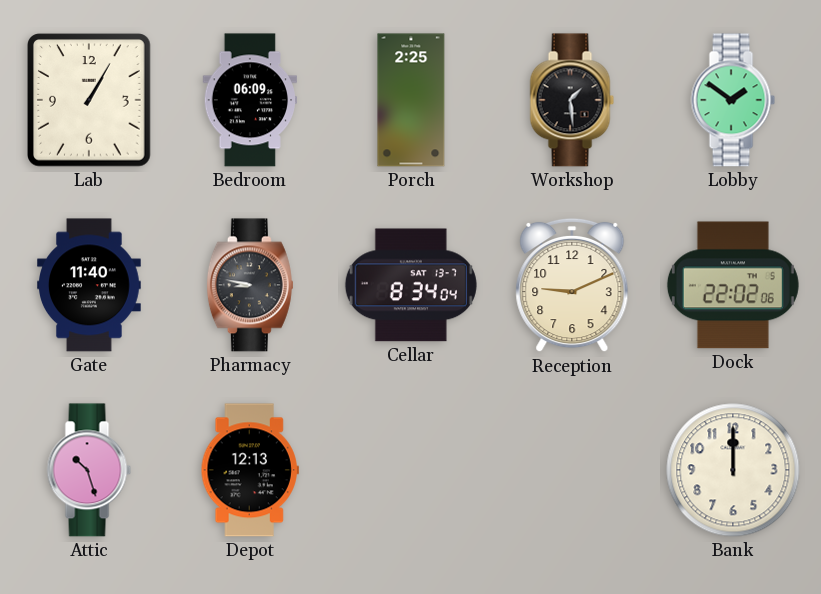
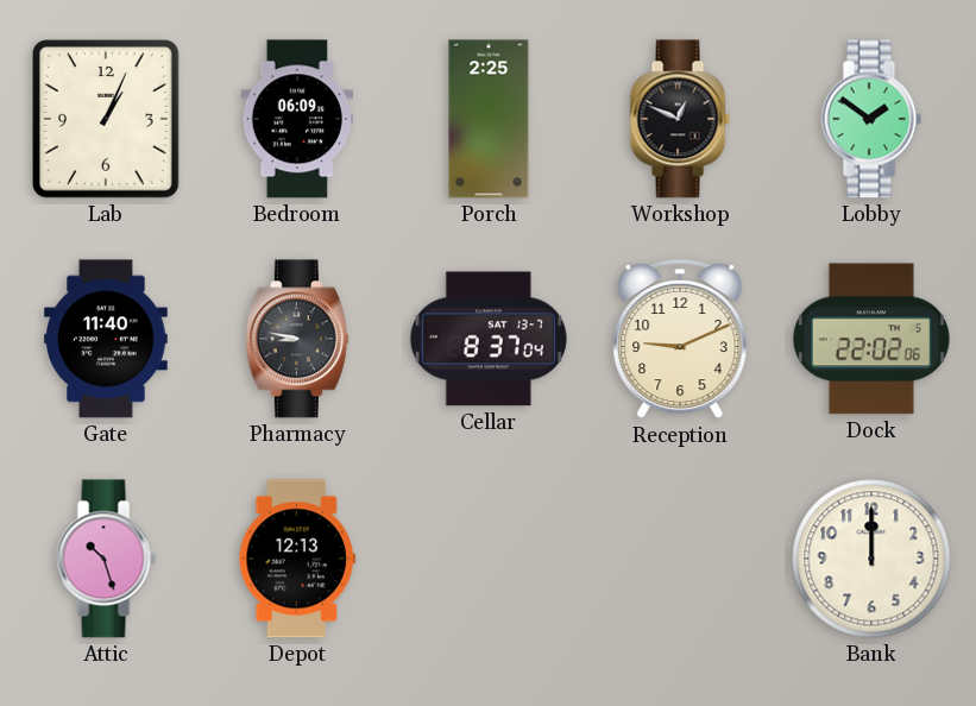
Lab: 1:05 -> 1:04 (107, 119)
Workshop: 1:29 -> 12:49 (680, 119)
Cellar: 8:34 -> 8:37 (489, 339)
